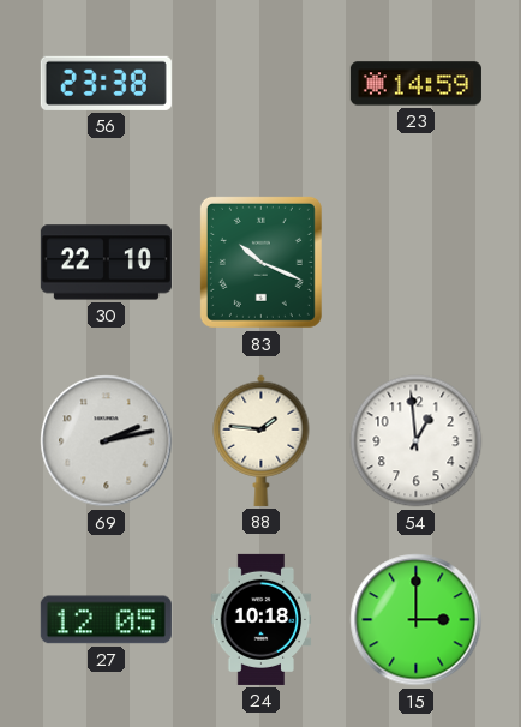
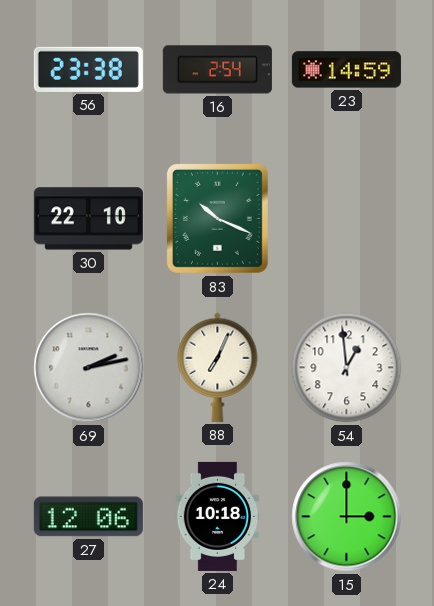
16: none -> 2:54 (217, 70)
88: 1:46 -> 7:04 (218, 367)
27: 12:05 -> 12:06 (88, 517)
